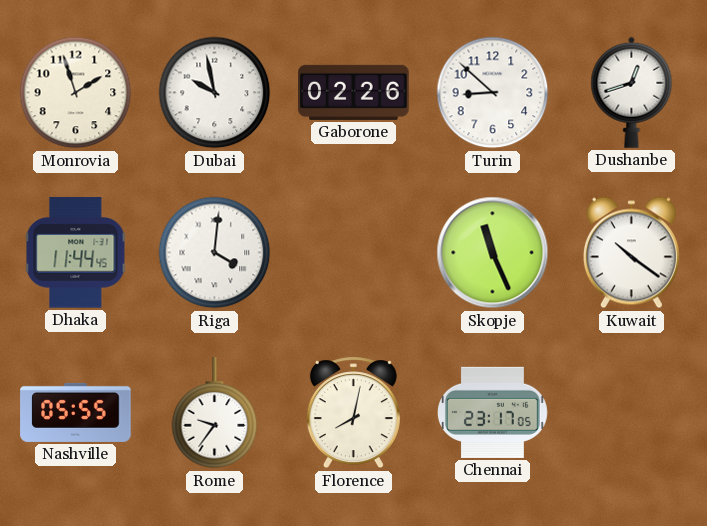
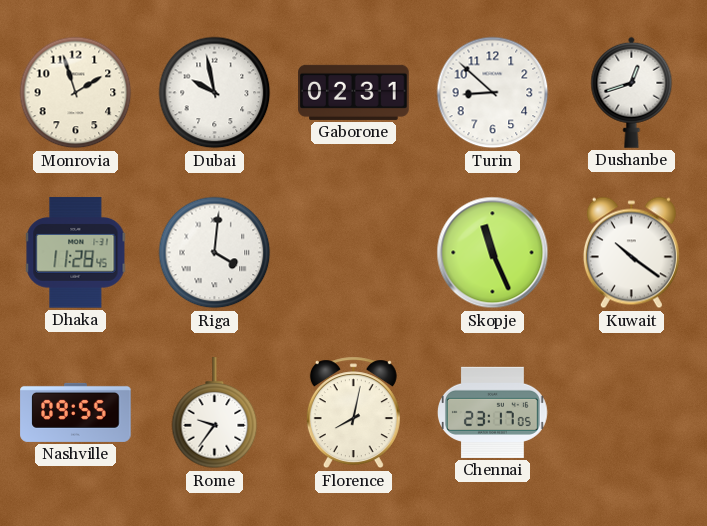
Gaborone: 02:26 -> 02:31 (354, 92)
Dhaka: 11:44 -> 11:28 (76, 253)
Nashville: 05:55 -> 09:55 (76, 412)
